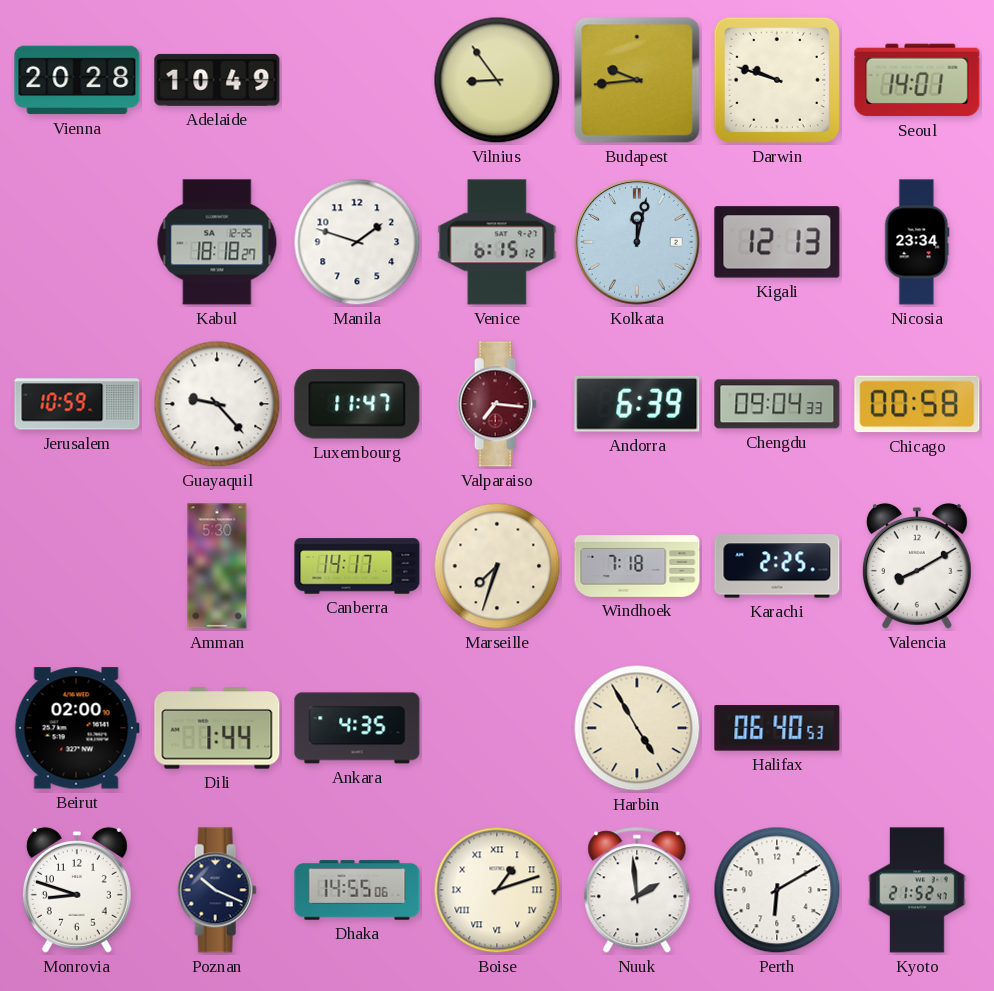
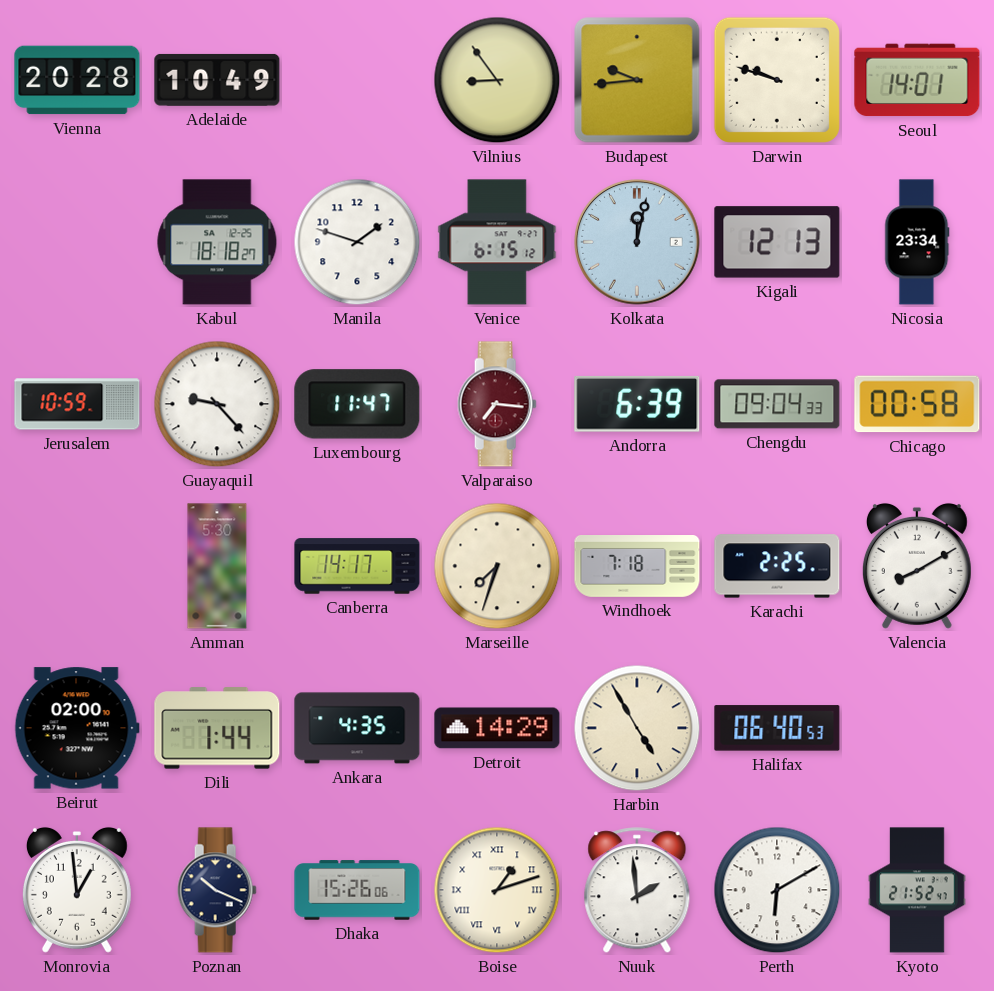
Detroit: none -> 14:29 (497, 728)
Monrovia: 8:48 -> 12:59 (77, 890)
Dhaka: 14:55 -> 15:26 (357, 890)
